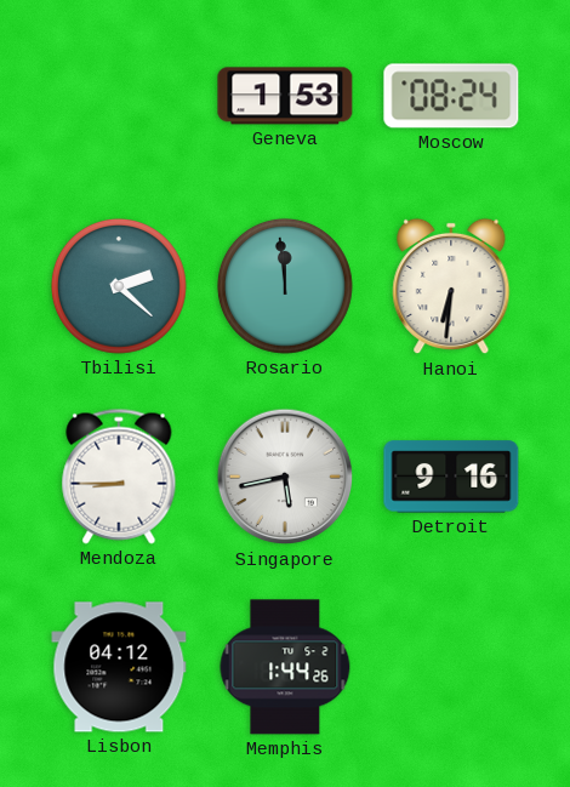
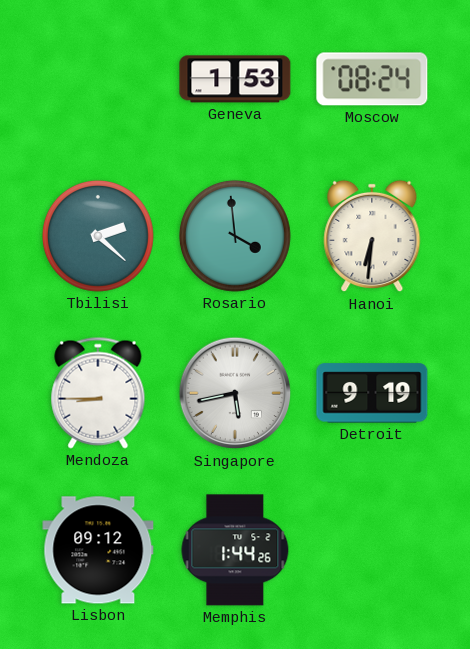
Rosario: 11:59 -> 3:59 (235, 236)
Detroit: 9:16 -> 9:19 (372, 393)
Lisbon: 04:12 -> 09:12 (98, 550)
